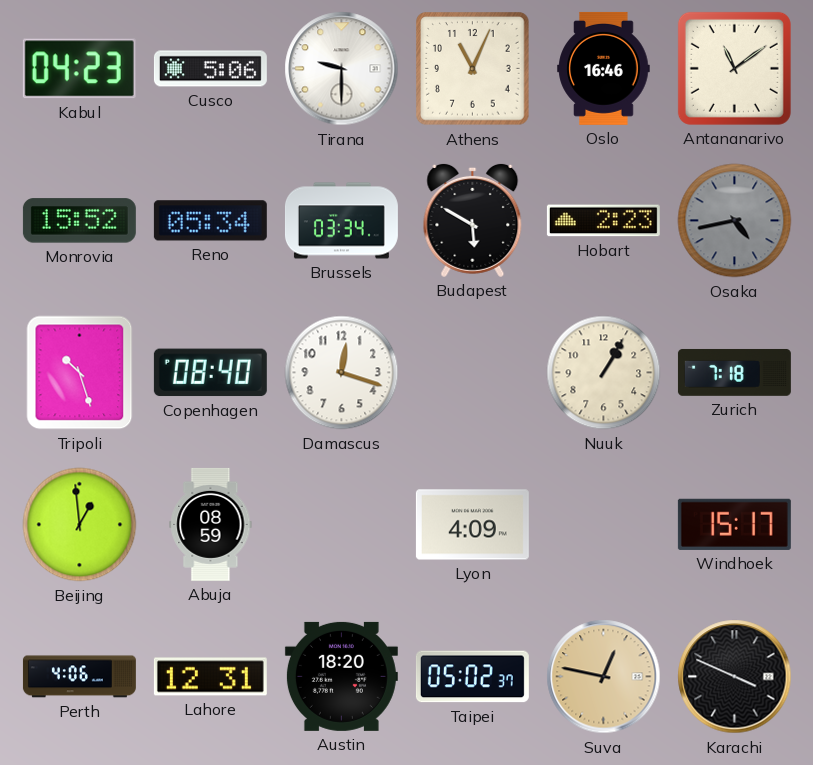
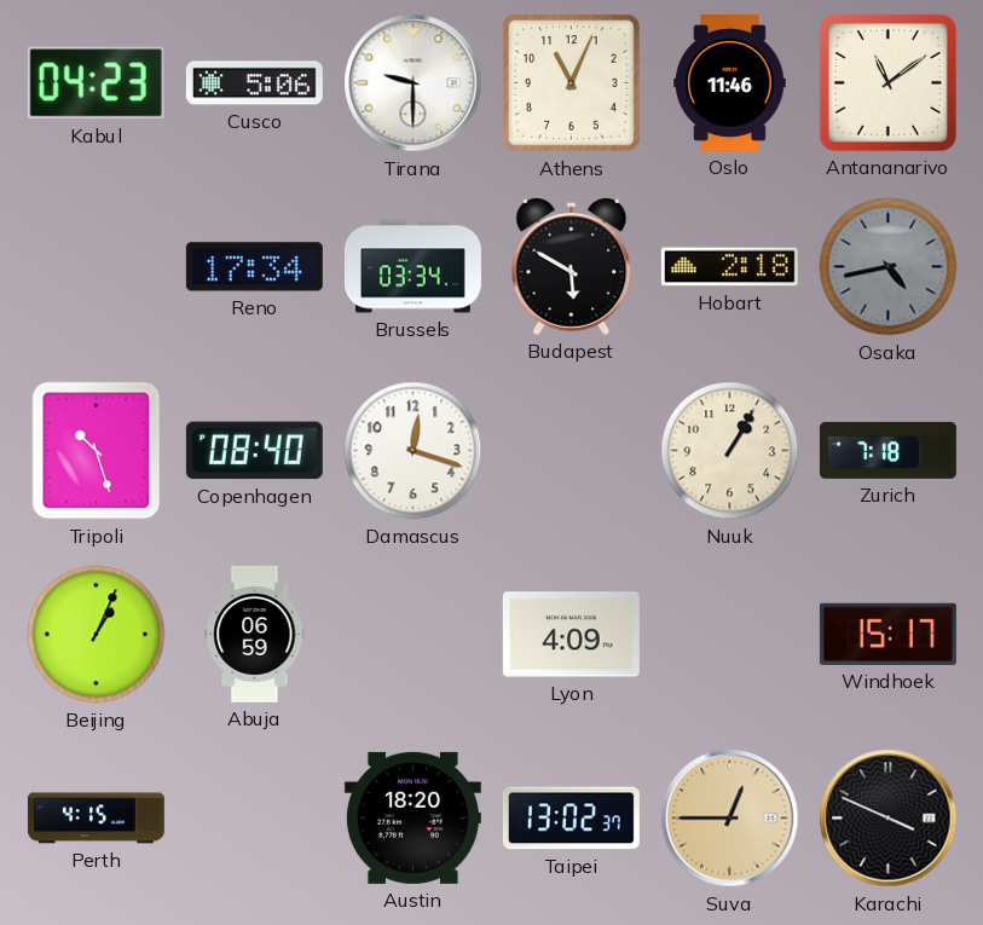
Oslo: 16:46 -> 11:46 (730, 82)
Monrovia: 15:52 -> none (79, 221)
Reno: 05:34 -> 17:34 (254, 267)
Hobart: 2:23 -> 2:18 (729, 267)
Beijing: 12:59 -> 1:04 (97, 635)
Abuja: 08:59 -> 06:59 (255, 634)
Perth: 4:06 -> 4:15 (96, 819)
Lahore: 12:31 -> none (210, 677)
Taipei: 05:02 -> 13:02 (571, 819)
Suva: 12:47 -> 12:45 (730, 819)
